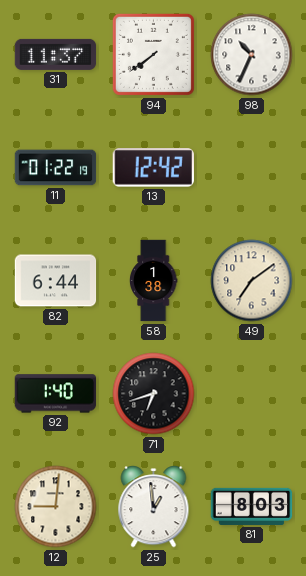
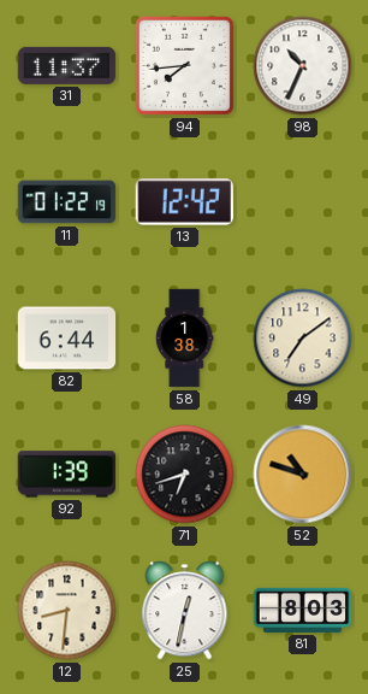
94: 7:39 -> 7:44 (184, 65)
92: 1:40 -> 1:39 (67, 475)
52: none -> 10:48 (303, 475)
12: 9:01 -> 8:31 (67, 611)
25: 12:59 -> 12:32 (185, 611)
